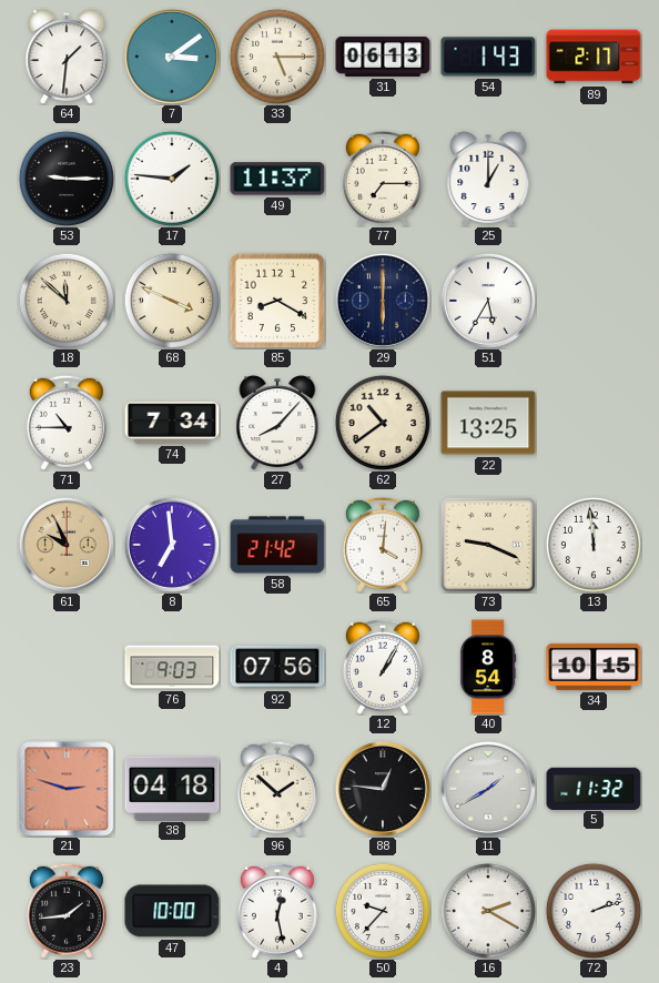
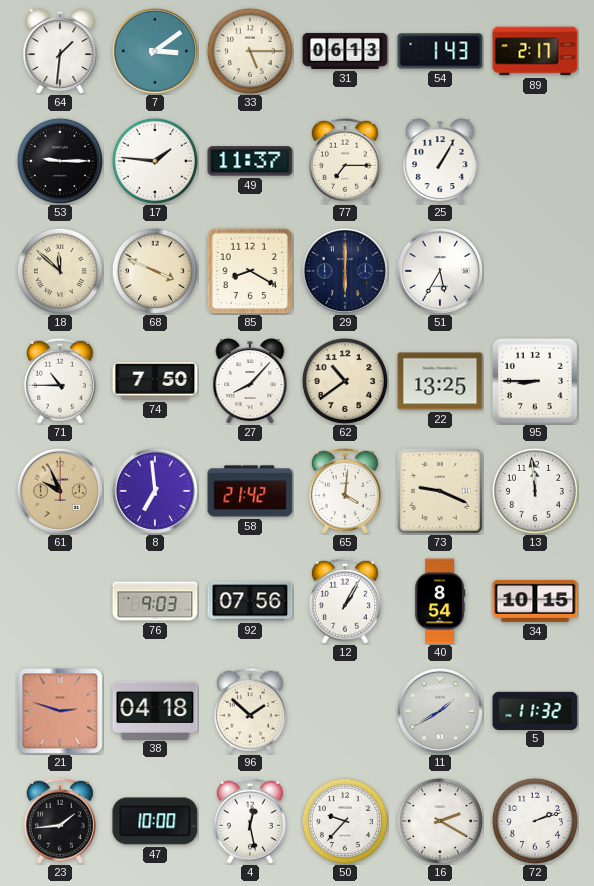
25: 1:00 -> 1:05 (440, 161)
74: 7:34 -> 7:50 (155, 382)
95: none -> 8:45 (535, 381)
88: 12:46 -> none (383, 789)
